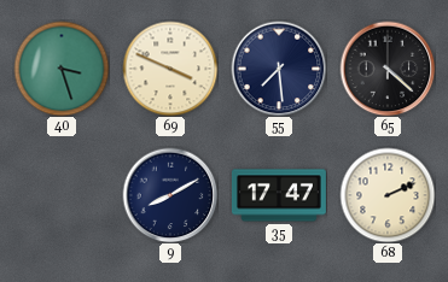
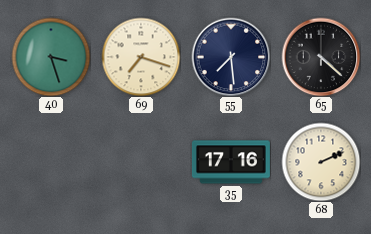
69: 3:49 -> 7:18 (141, 57)
9: 8:10 -> none (170, 195)
35: 17:47 -> 17:16 (231, 162)
